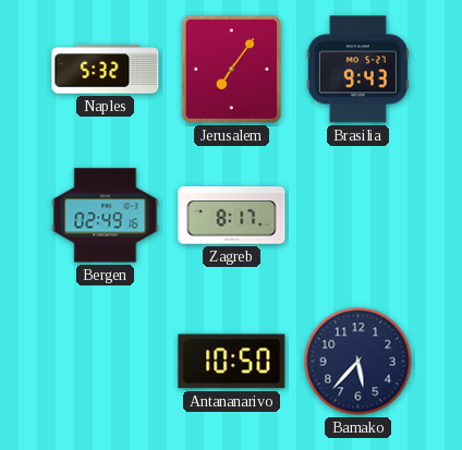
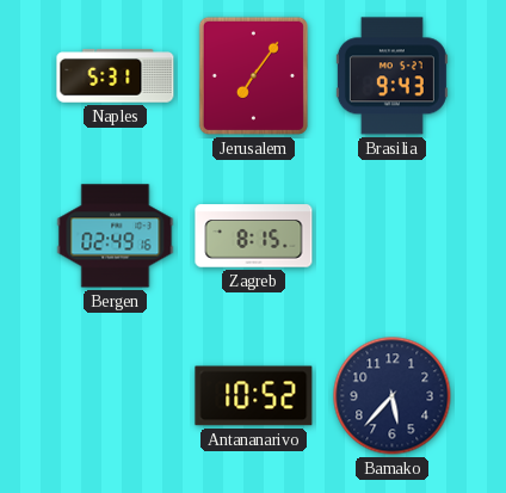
Naples: 5:32 -> 5:31 (116, 76)
Zagreb: 8:17 -> 8:15 (254, 236)
Antananarivo: 10:50 -> 10:52 (254, 396)
